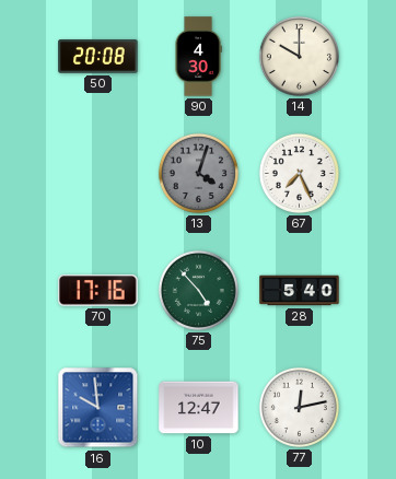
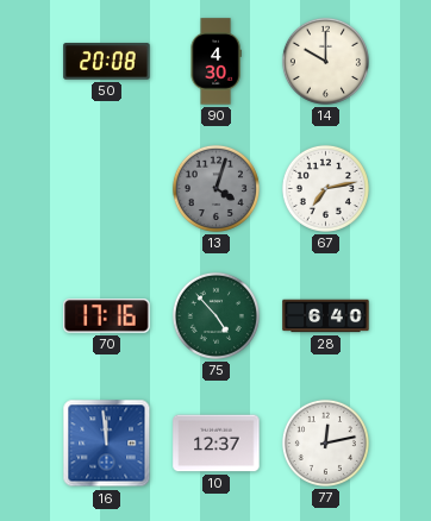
67: 7:26 -> 7:13 (325, 188)
28: 5:40 -> 6:40 (326, 316)
16: 9:59 -> 11:59 (107, 444)
10: 12:47 -> 12:37 (217, 444)
